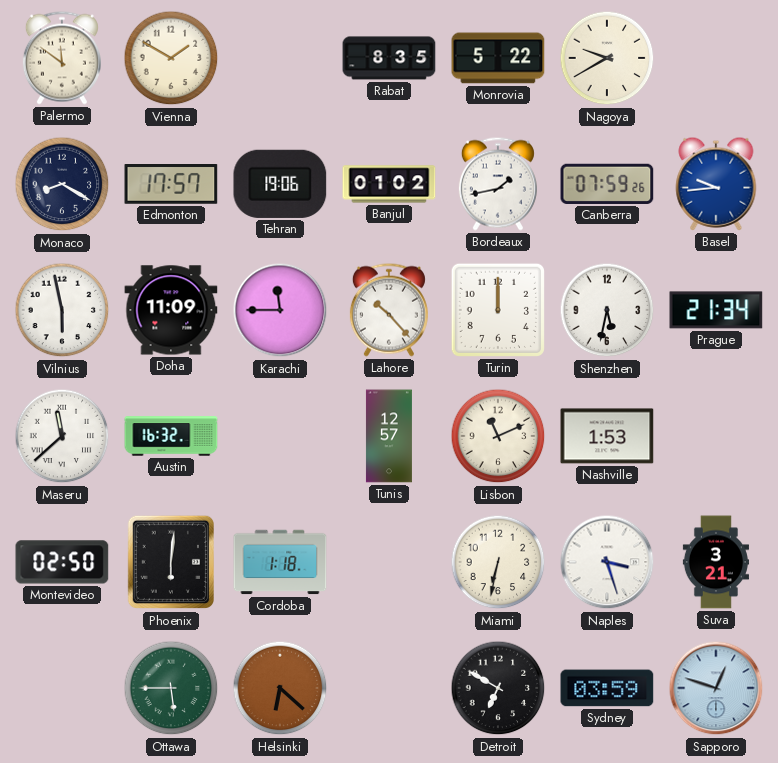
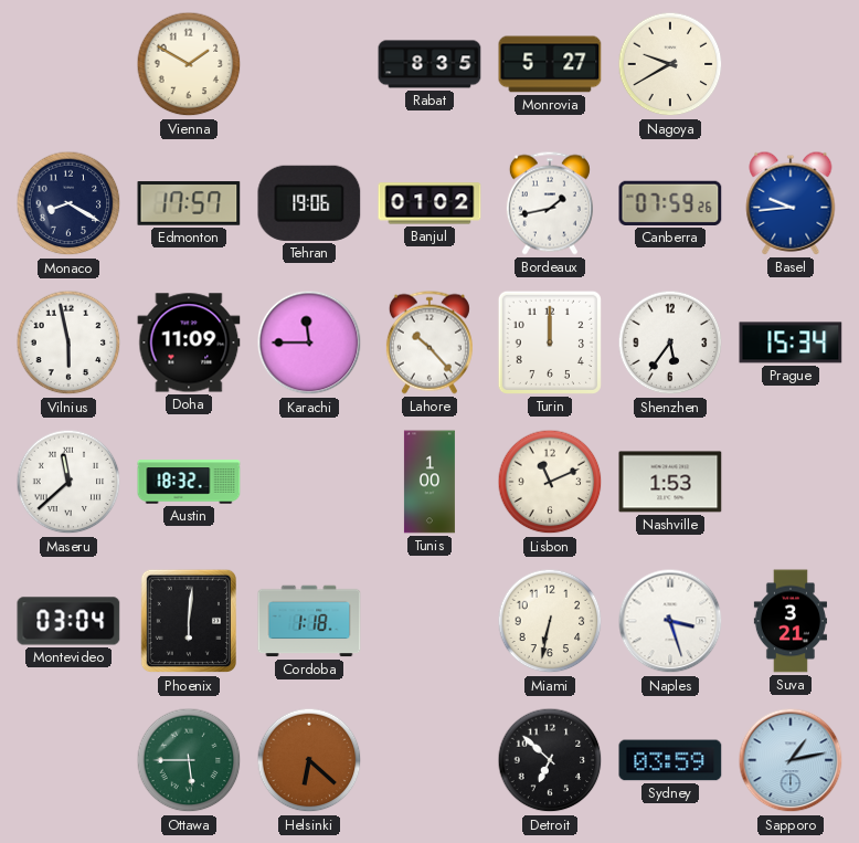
Palermo: 11:51 -> none (62, 58)
Monrovia: 5:22 -> 5:27 (550, 64)
Shenzhen: 5:32 -> 5:36 (670, 343)
Prague: 21:34 -> 15:34 (791, 343)
Austin: 16:32 -> 18:32 (189, 482)
Tunis: 12:57 -> 1:00 (430, 482)
Montevideo: 02:50 -> 03:04 (68, 621)
Detroit: 6:50 -> 6:52 (550, 760)
Sapporo: 12:48 -> 1:13 (791, 760)
